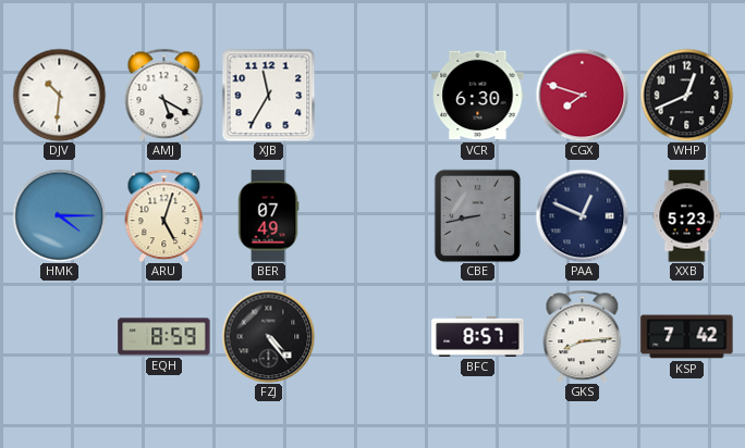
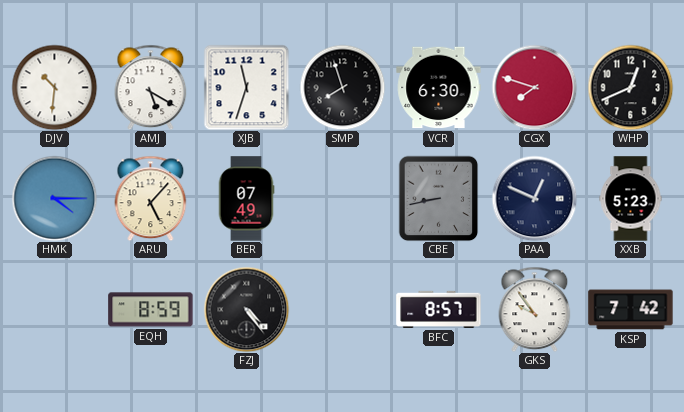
XJB: 11:35 -> 11:33 (246, 87)
SMP: none -> 7:57 (342, 87)
ARU: 5:03 -> 5:07 (151, 198)
GKS: 8:14 -> 9:54 (535, 309)
